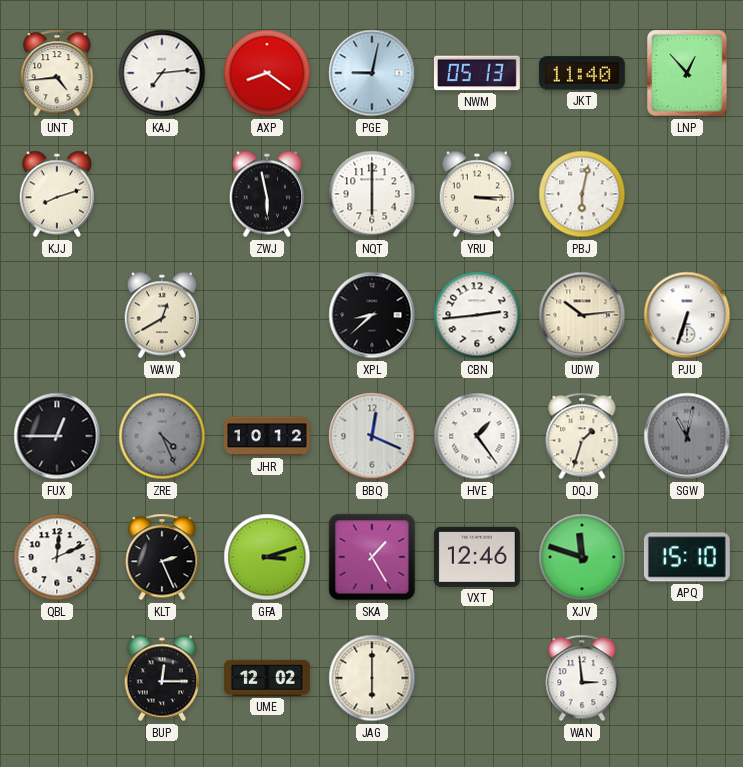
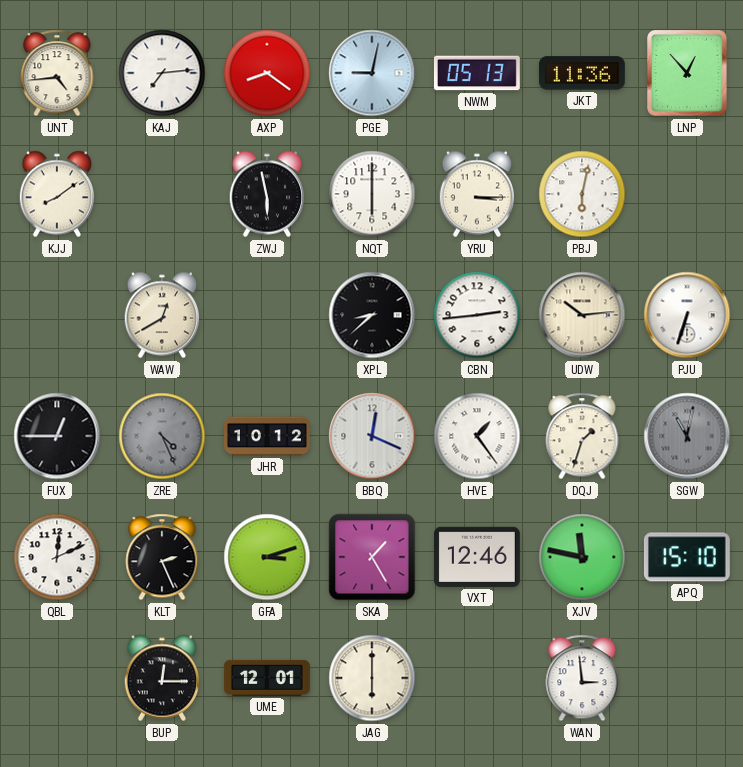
JKT: 11:40 -> 11:36 (582, 73)
KJJ: 8:12 -> 8:09 (57, 194)
XJV: 11:48 -> 11:47 (582, 557)
UME: 12:02 -> 12:01 (267, 678)
